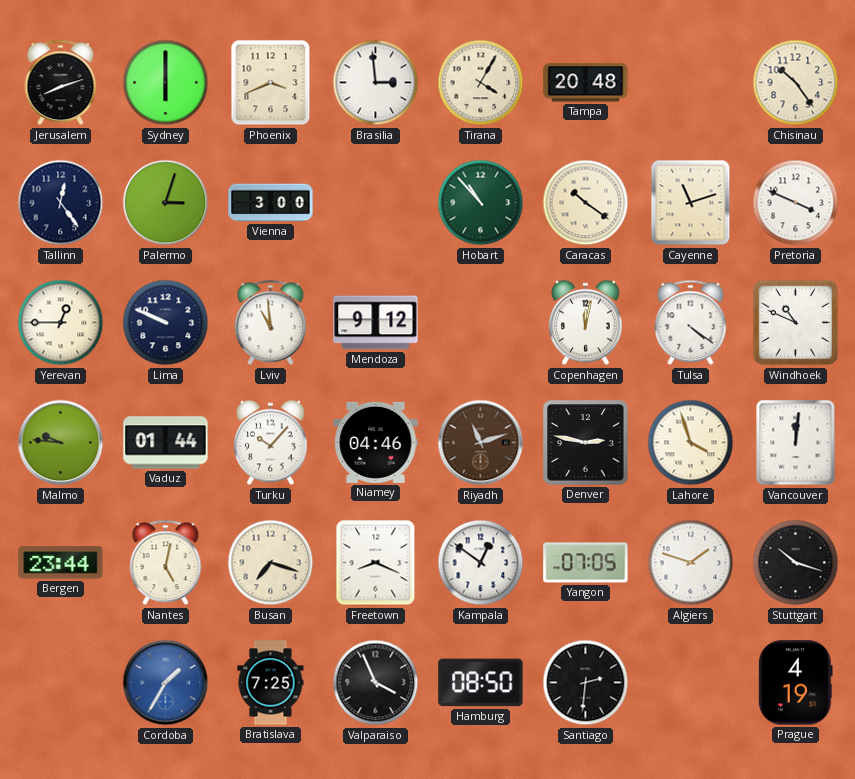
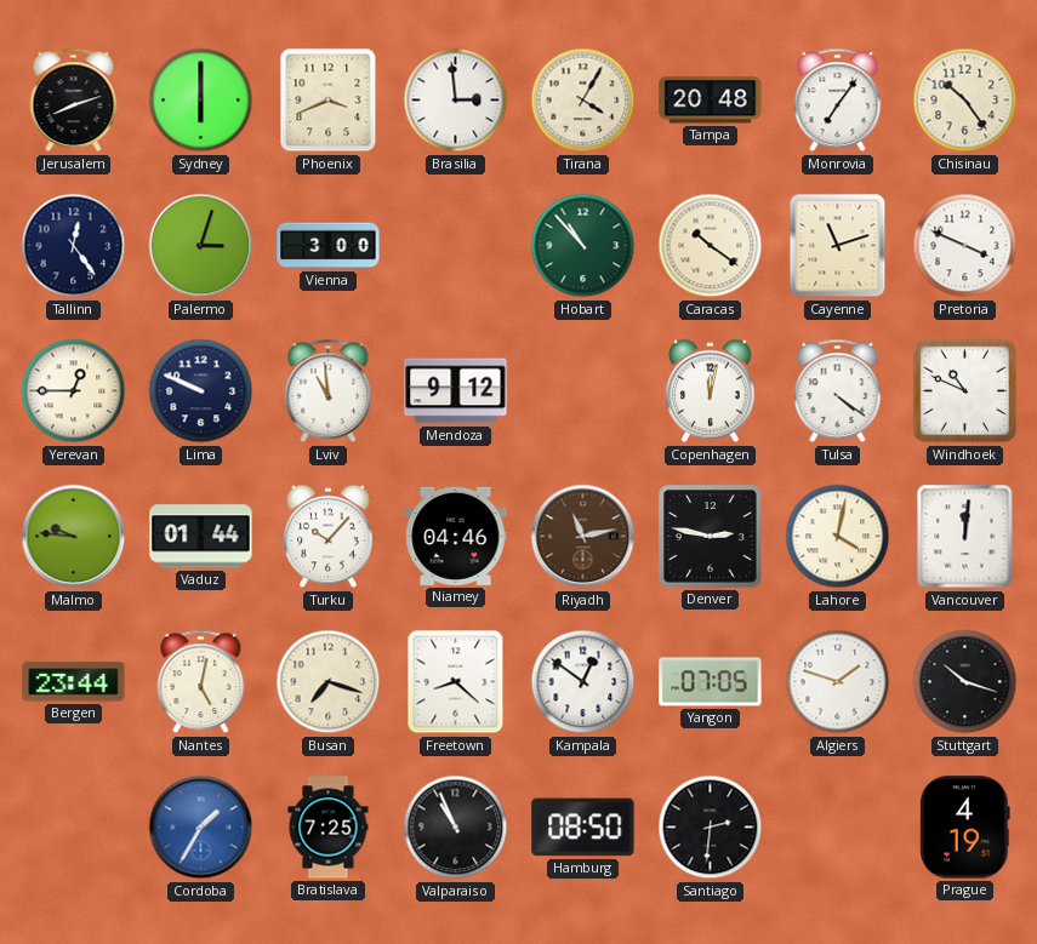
Monrovia: none -> 7:06 (838, 101)
Riyadh: 11:12 -> 11:13 (583, 537)
Lahore: 3:57 -> 4:02 (838, 537)
Freetown: 8:19 -> 8:22 (456, 682)
Valparaiso: 3:56 -> 10:56 (456, 828)
